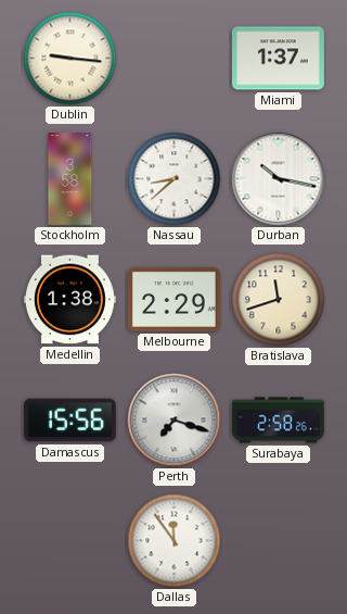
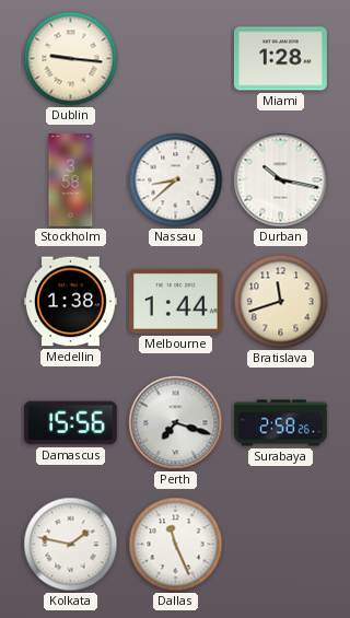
Miami: 1:37 -> 1:28 (280, 59)
Melbourne: 2:29 -> 1:44 (175, 301)
Kolkata: none -> 1:47 (71, 545)
Dallas: 11:54 -> 11:26 (176, 545)
